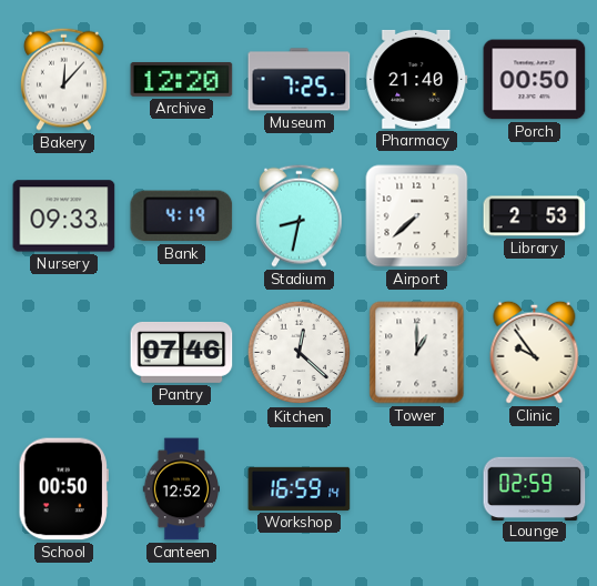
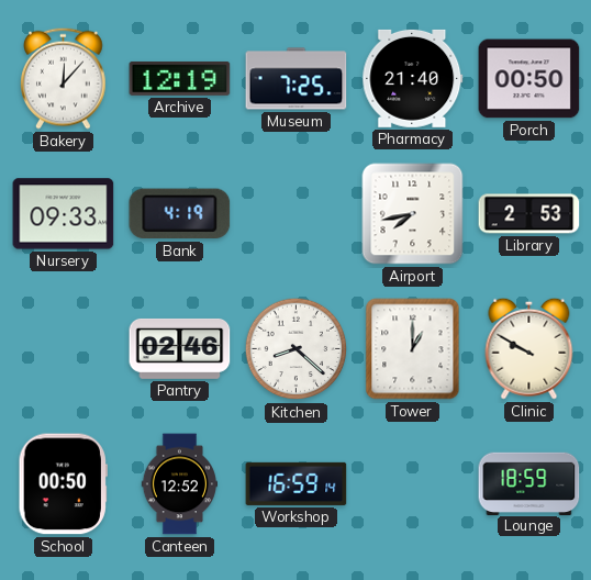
Archive: 12:20 -> 12:19 (180, 78)
Stadium: 8:32 -> none (300, 215)
Airport: 7:38 -> 7:43 (413, 214)
Pantry: 07:46 -> 02:46 (180, 348)
Kitchen: 12:22 -> 8:22 (297, 349)
Clinic: 9:54 -> 9:50 (529, 348)
Lounge: 02:59 -> 18:59 (529, 483)
